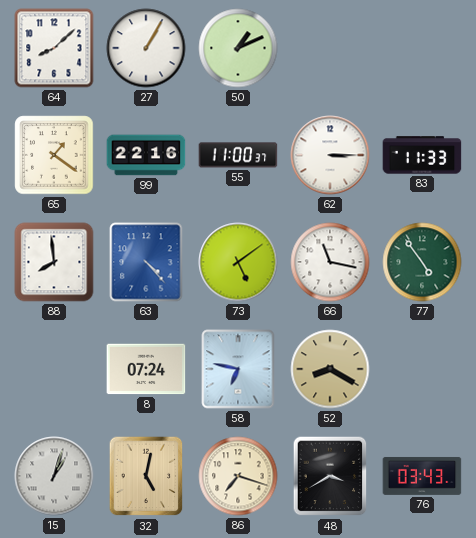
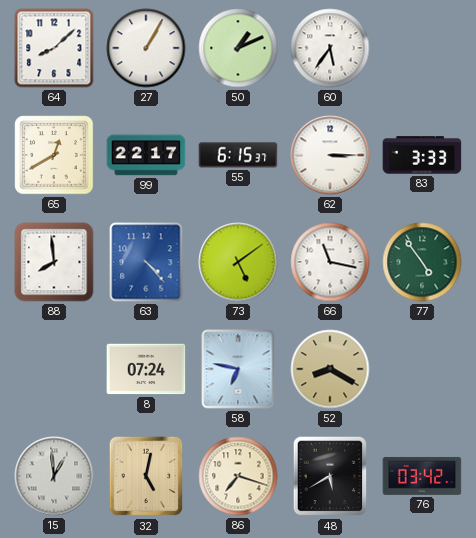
60: none -> 5:36 (330, 48)
65: 1:21 -> 12:40 (54, 155)
99: 22:16 -> 22:17 (146, 155)
55: 11:00 -> 6:15 (238, 155)
83: 11:33 -> 3:33 (422, 155)
15: 1:03 -> 12:59 (54, 476)
48: 3:40 -> 5:40 (330, 476)
76: 03:43 -> 03:42 (422, 476)
